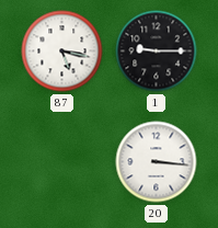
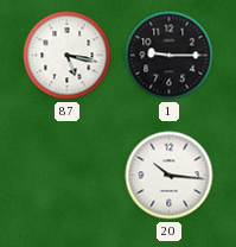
20: 3:16 -> 10:16 (170, 176)
